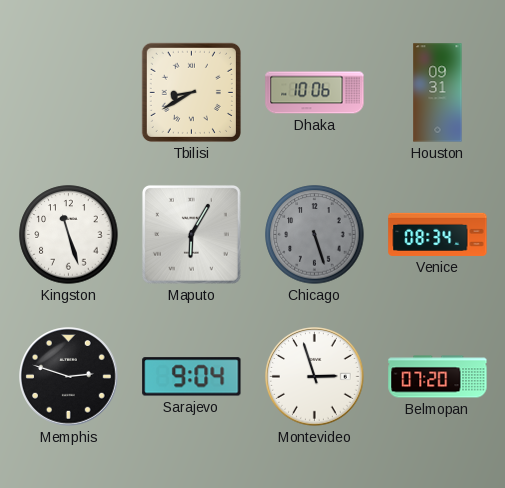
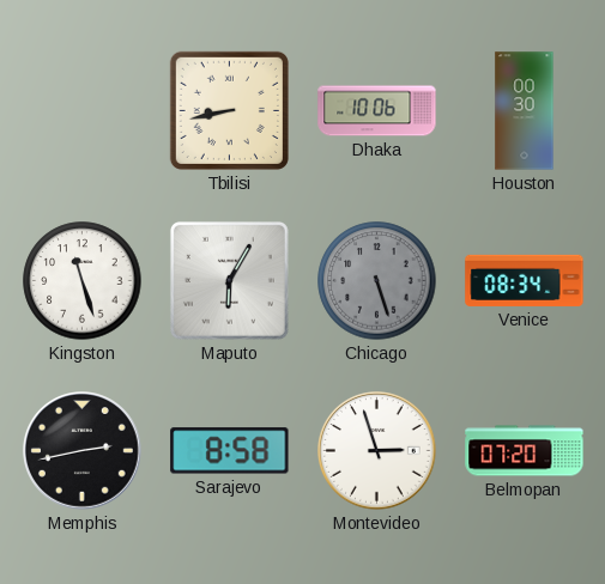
Tbilisi: 8:40 -> 8:43 (229, 110)
Houston: 09:31 -> 00:30 (525, 111)
Memphis: 2:48 -> 2:43 (83, 451)
Sarajevo: 9:04 -> 8:58 (230, 451)
